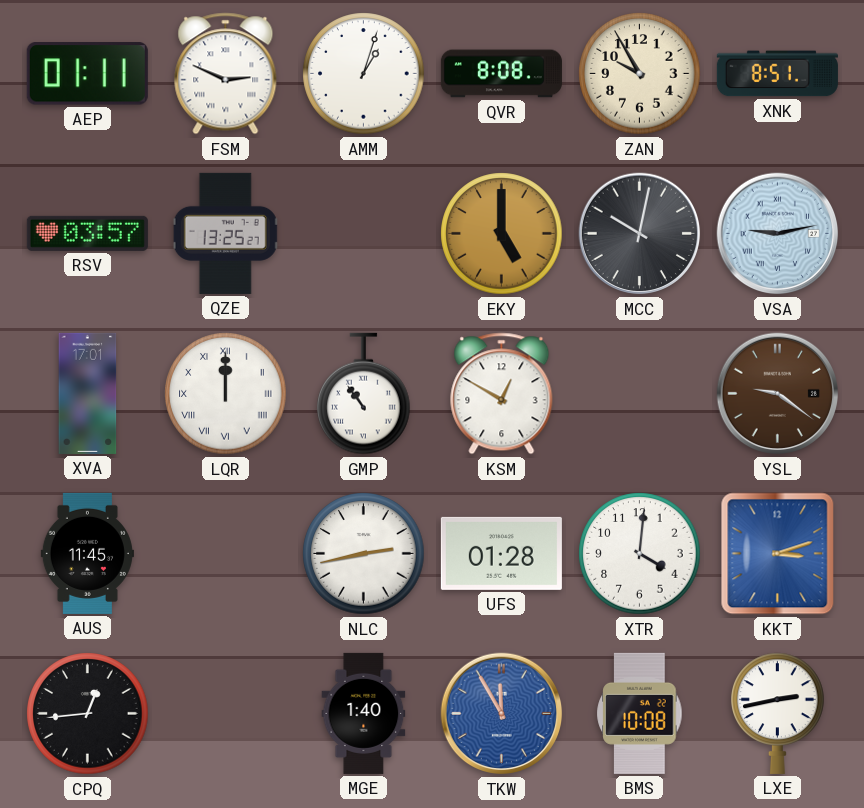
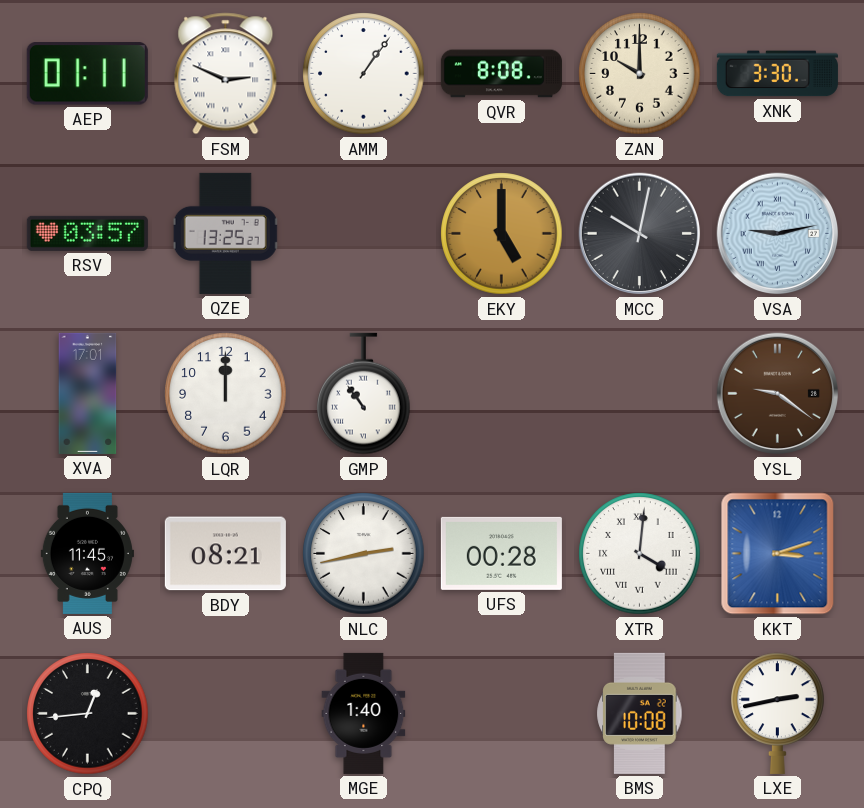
AMM: 1:03 -> 1:06 (364, 74)
ZAN: 9:55 -> 10:00 (640, 74)
XNK: 8:51 -> 3:30 (777, 74)
LQR numerals: Roman -> Arabic (226, 394)
KSM: 12:50 -> none (502, 394)
BDY: none -> 08:21 (225, 554)
UFS: 01:28 -> 00:28 (501, 553)
XTR numerals: Arabic -> Roman (640, 554)
TKW: 11:55 -> none (502, 714)
